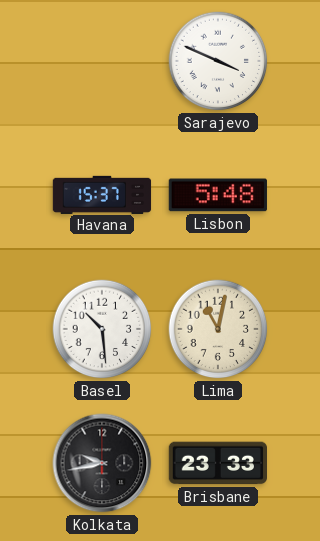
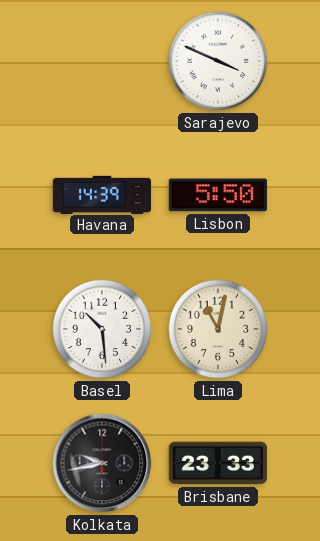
Havana: 15:37 -> 14:39 (102, 194)
Lisbon: 5:48 -> 5:50 (218, 195)
